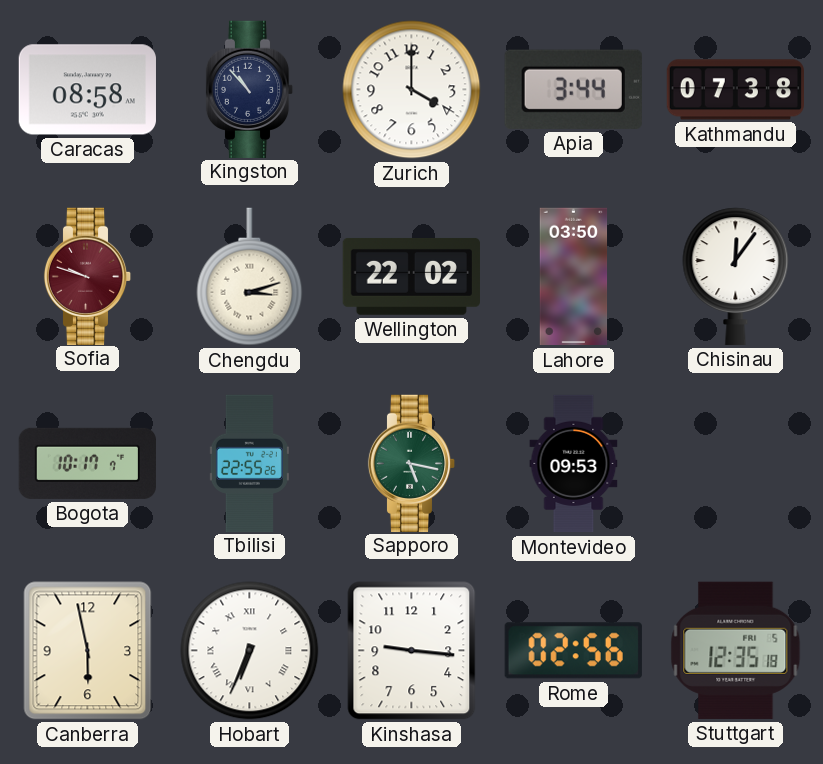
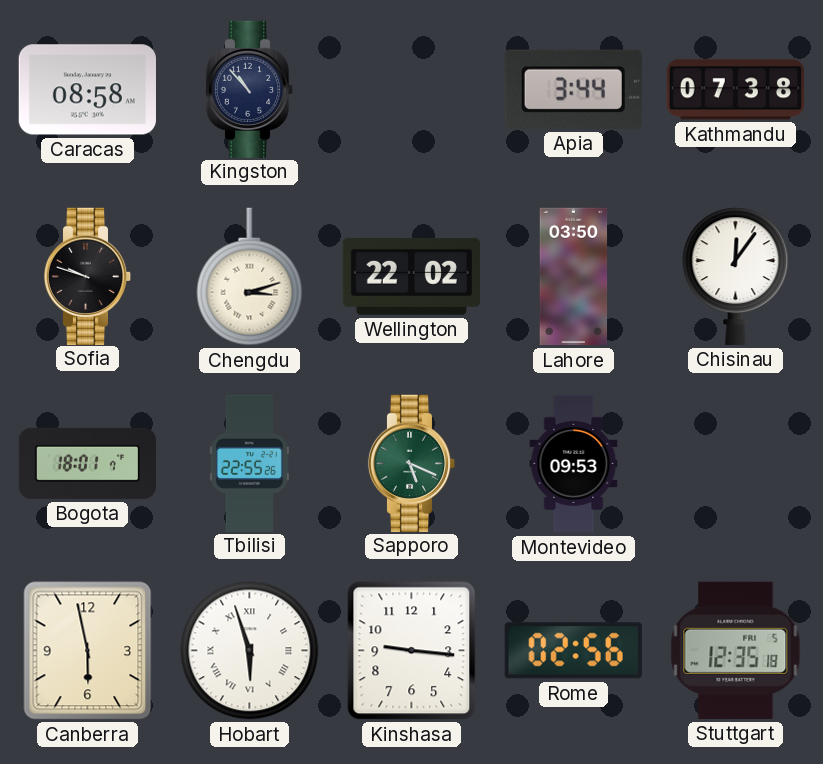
Zurich: 4:00 -> none (412, 90)
Sofia dial: burgundy -> black (88, 276)
Bogota: 10:17 -> 18:01 (87, 463)
Sapporo: 5:17 -> 5:19 (412, 463)
Hobart: 6:34 -> 5:57 (250, 651)
